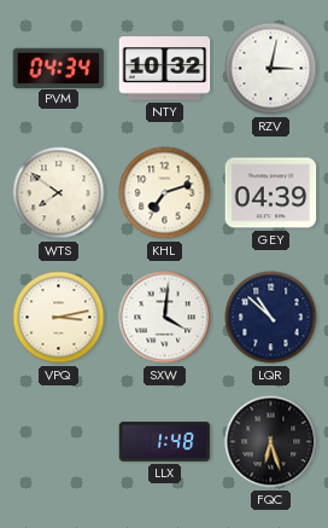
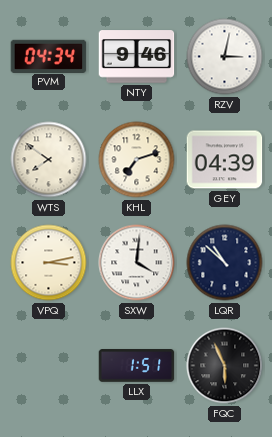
NTY: 10:32 -> 9:46 (137, 57)
LLX: 1:48 -> 1:51 (137, 366)
FQC: 6:27 -> 5:56 (225, 366)
